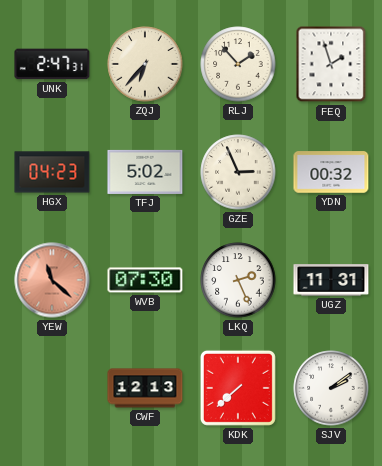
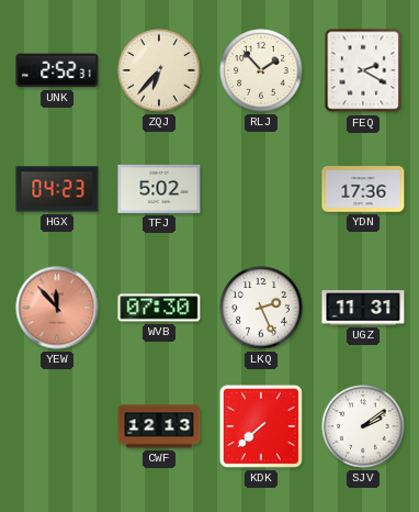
UNK: 2:47 -> 2:52 (57, 70)
FEQ: 1:57 -> 2:20 (363, 70)
GZE: 2:56 -> none (238, 172)
YDN: 00:32 -> 17:36 (363, 189)
YEW: 11:22 -> 11:53 (57, 308)
